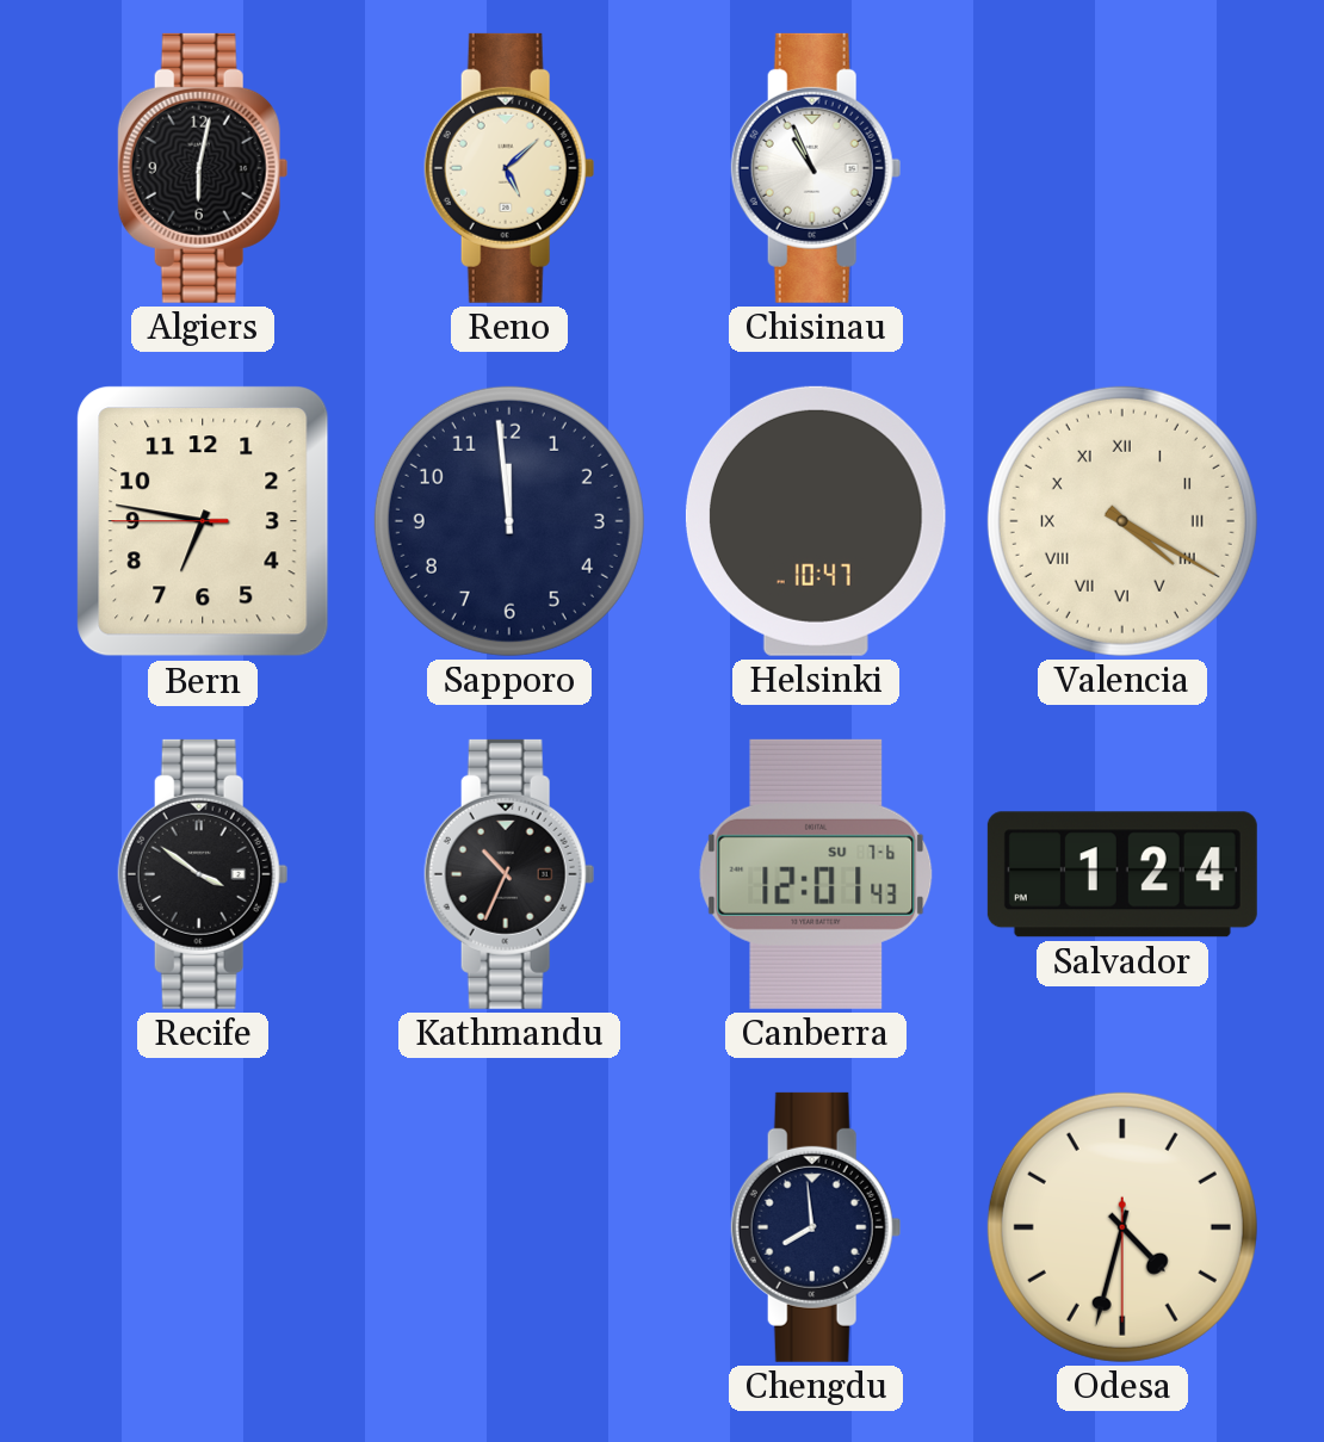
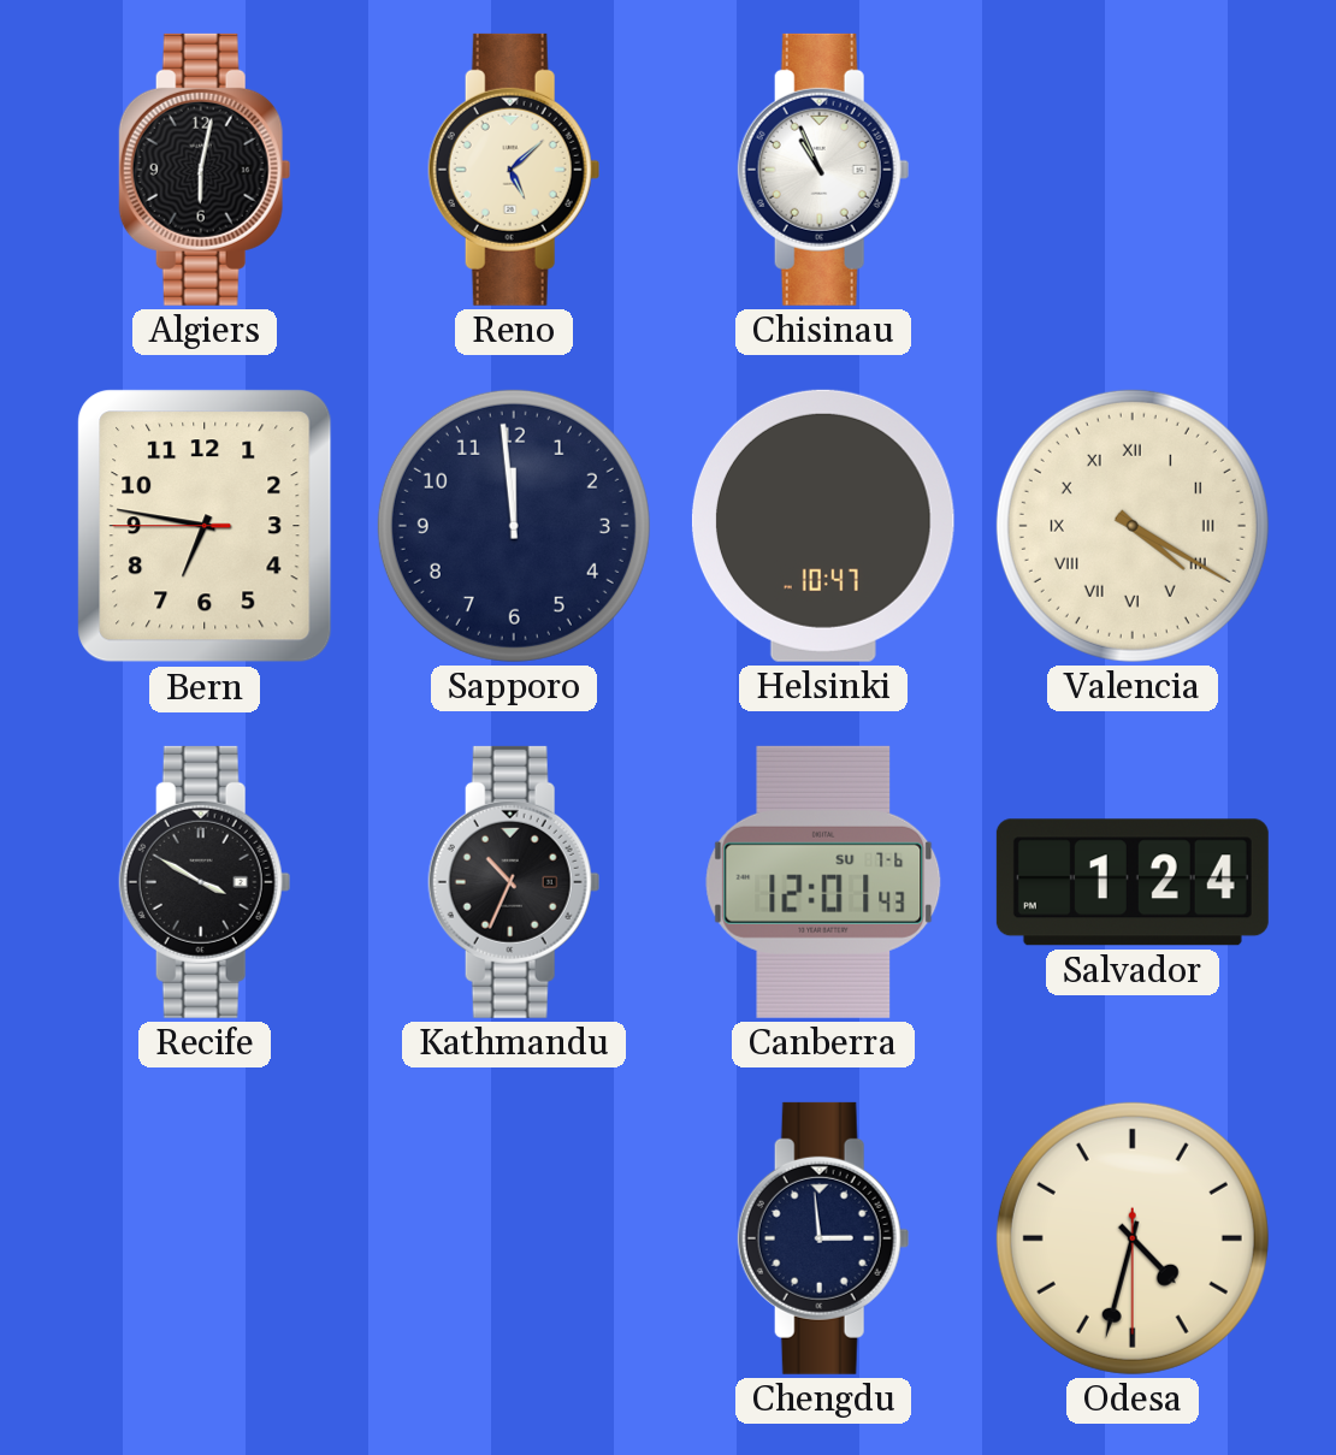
Recife: 3:51 -> 3:50 (205, 882)
Chengdu: 7:59 -> 2:59 (823, 1238)
